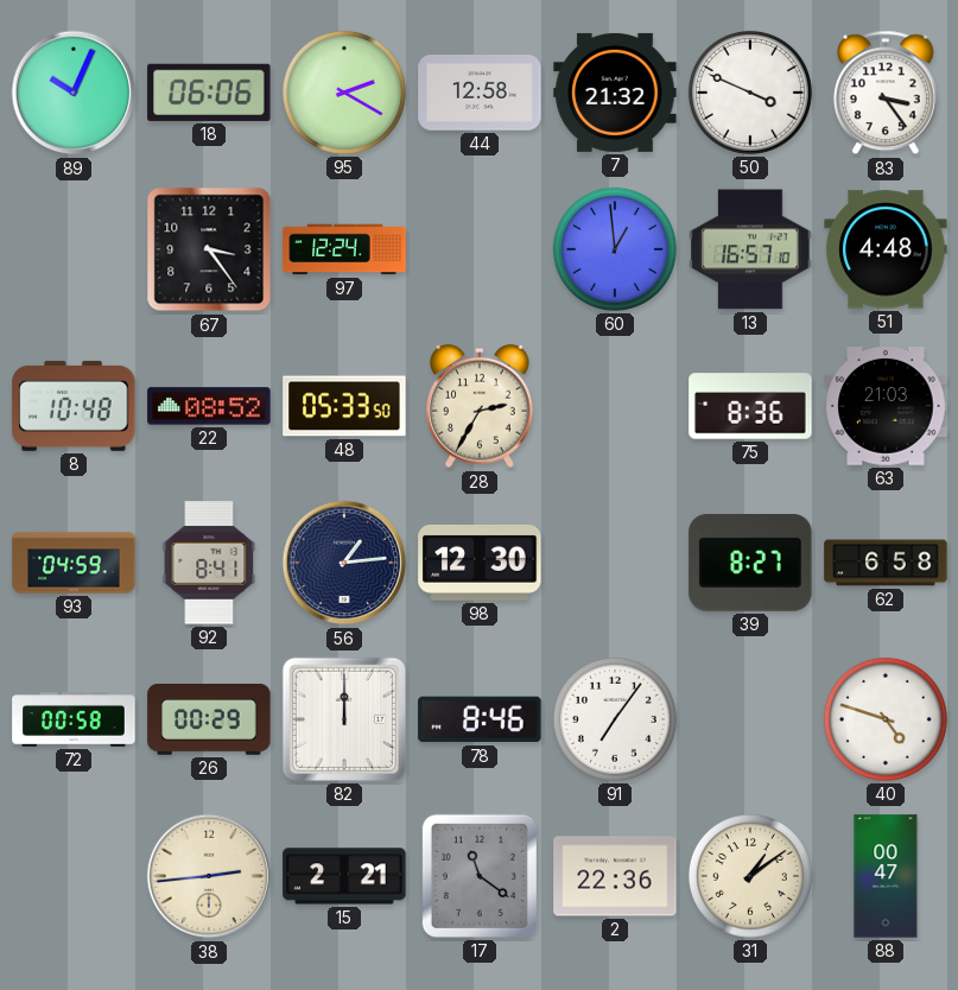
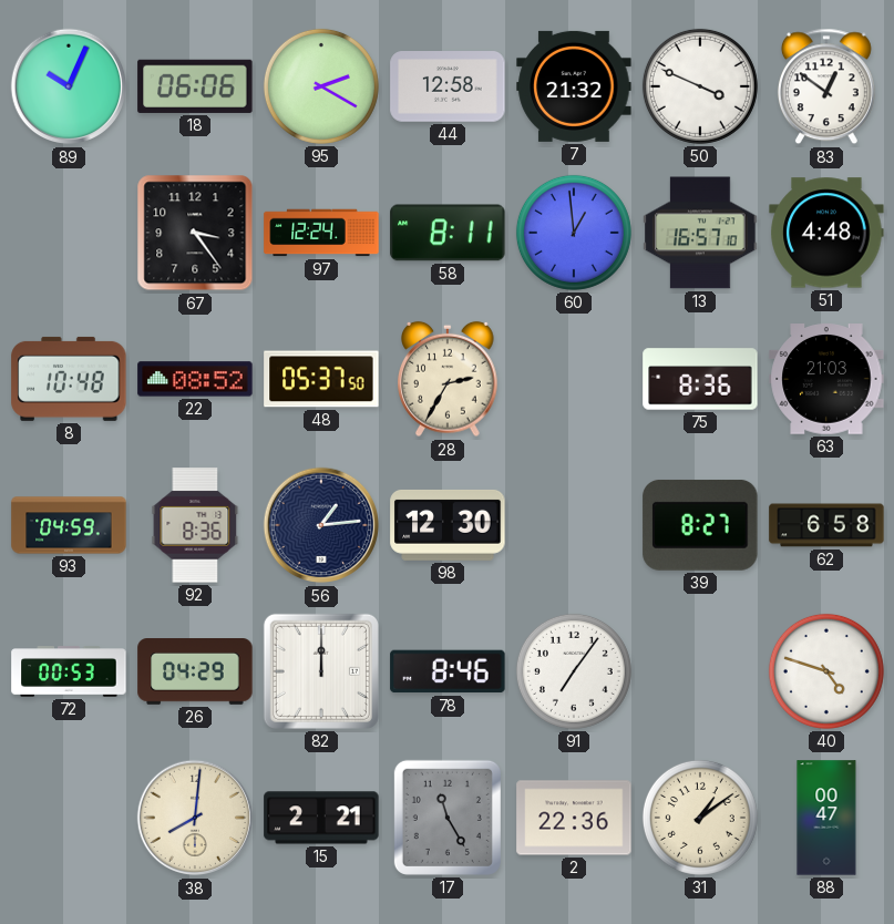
83: 3:24 -> 12:51 (826, 86)
58: none -> 8:11 (448, 233)
48: 05:33 -> 05:37 (321, 379)
92: 8:41 -> 8:36 (195, 525)
72: 00:58 -> 00:53 (69, 671)
26: 00:29 -> 04:29 (195, 671)
38: 2:44 -> 8:01 (195, 818)
17: 11:21 -> 11:25 (448, 818)
